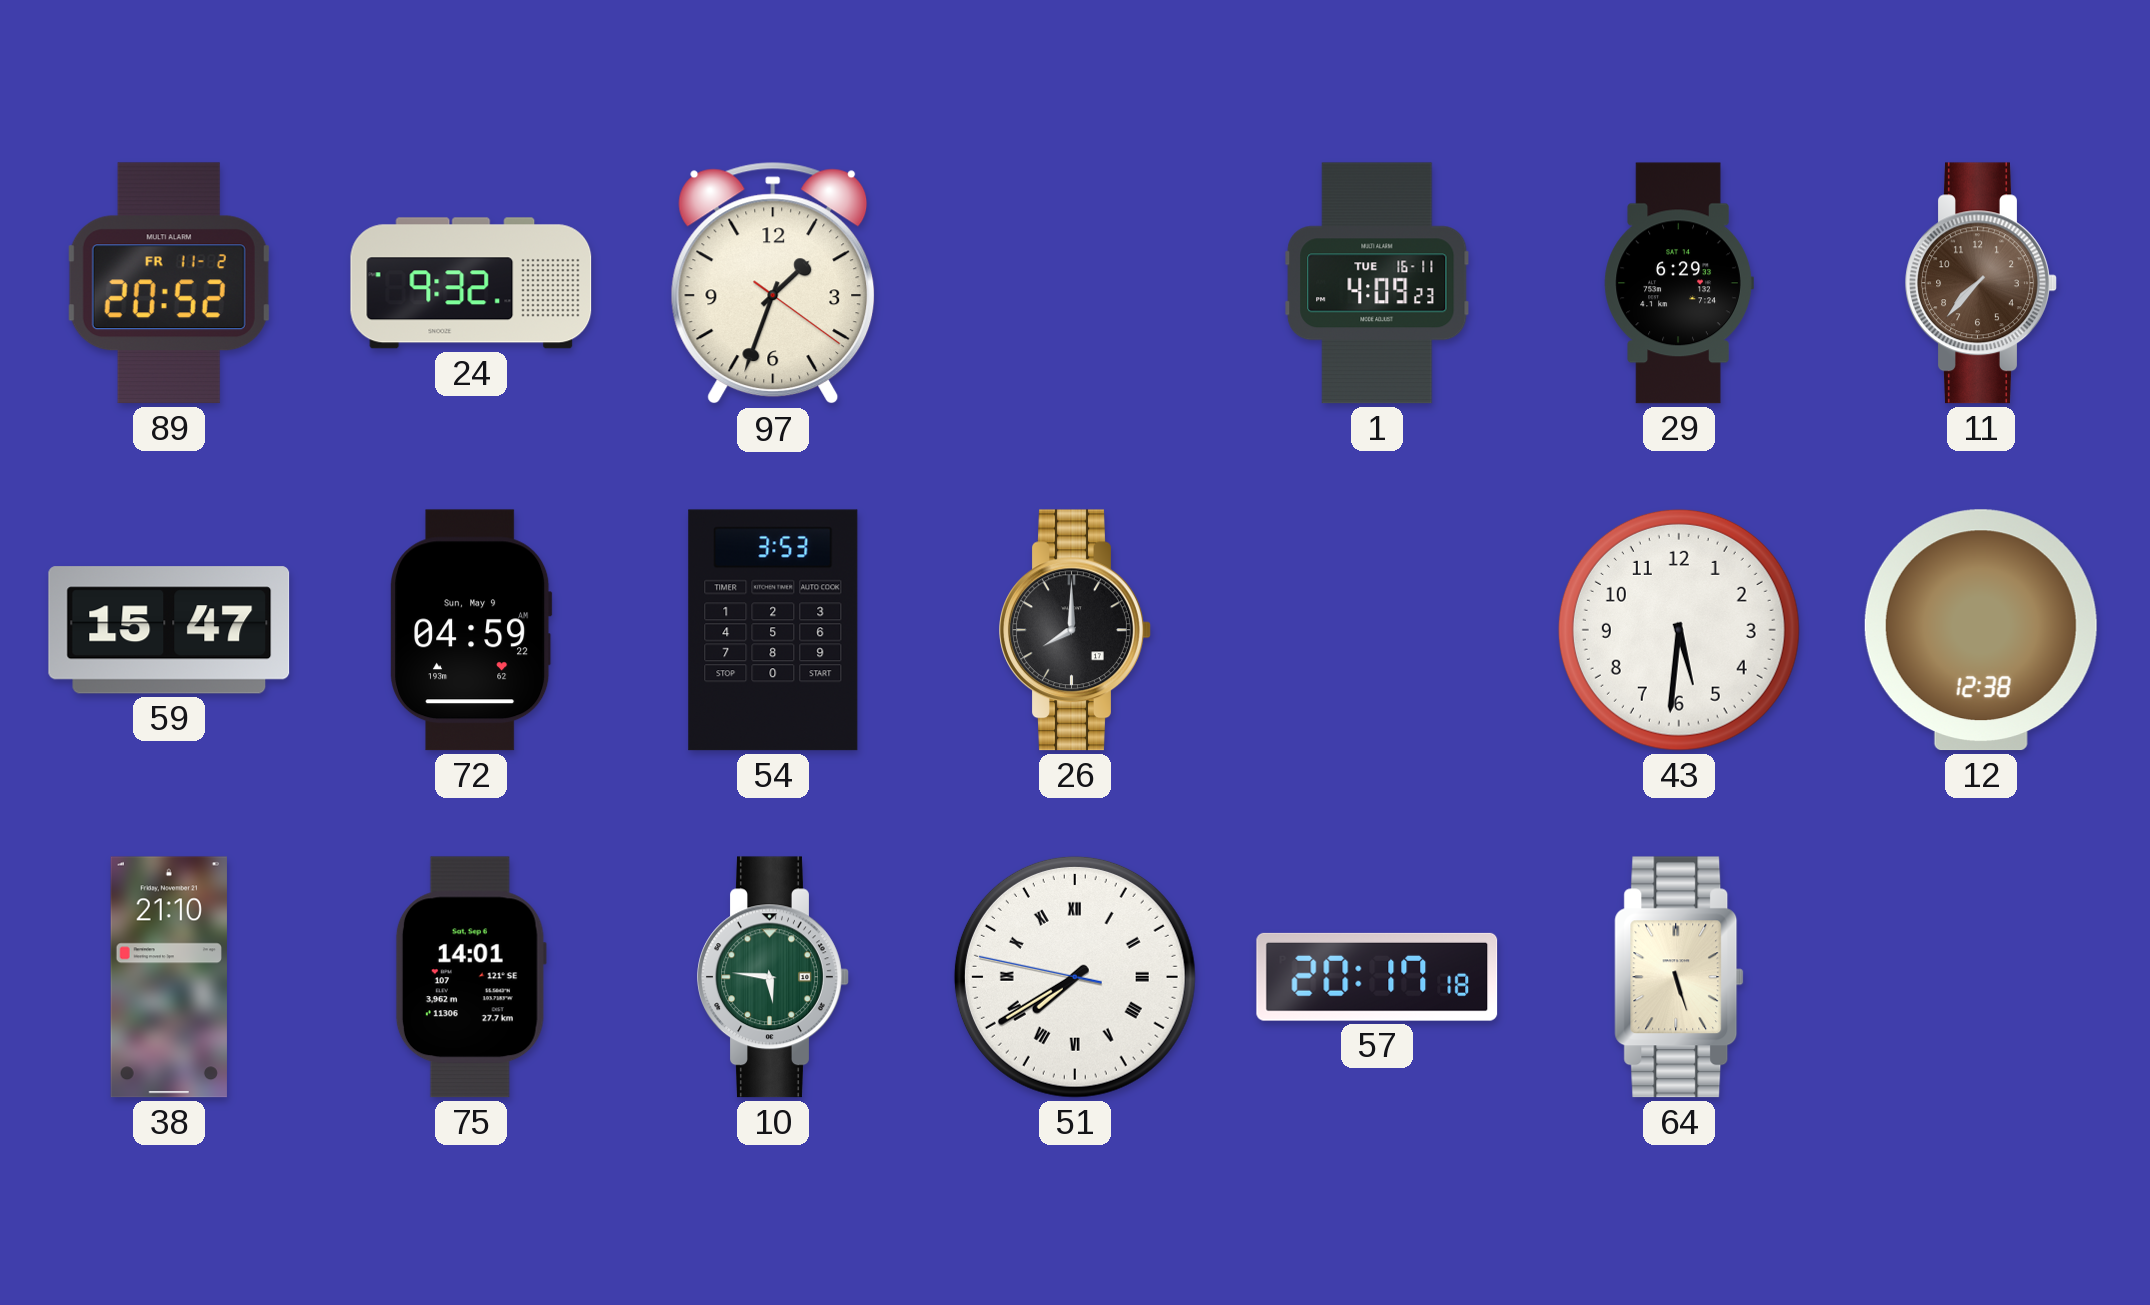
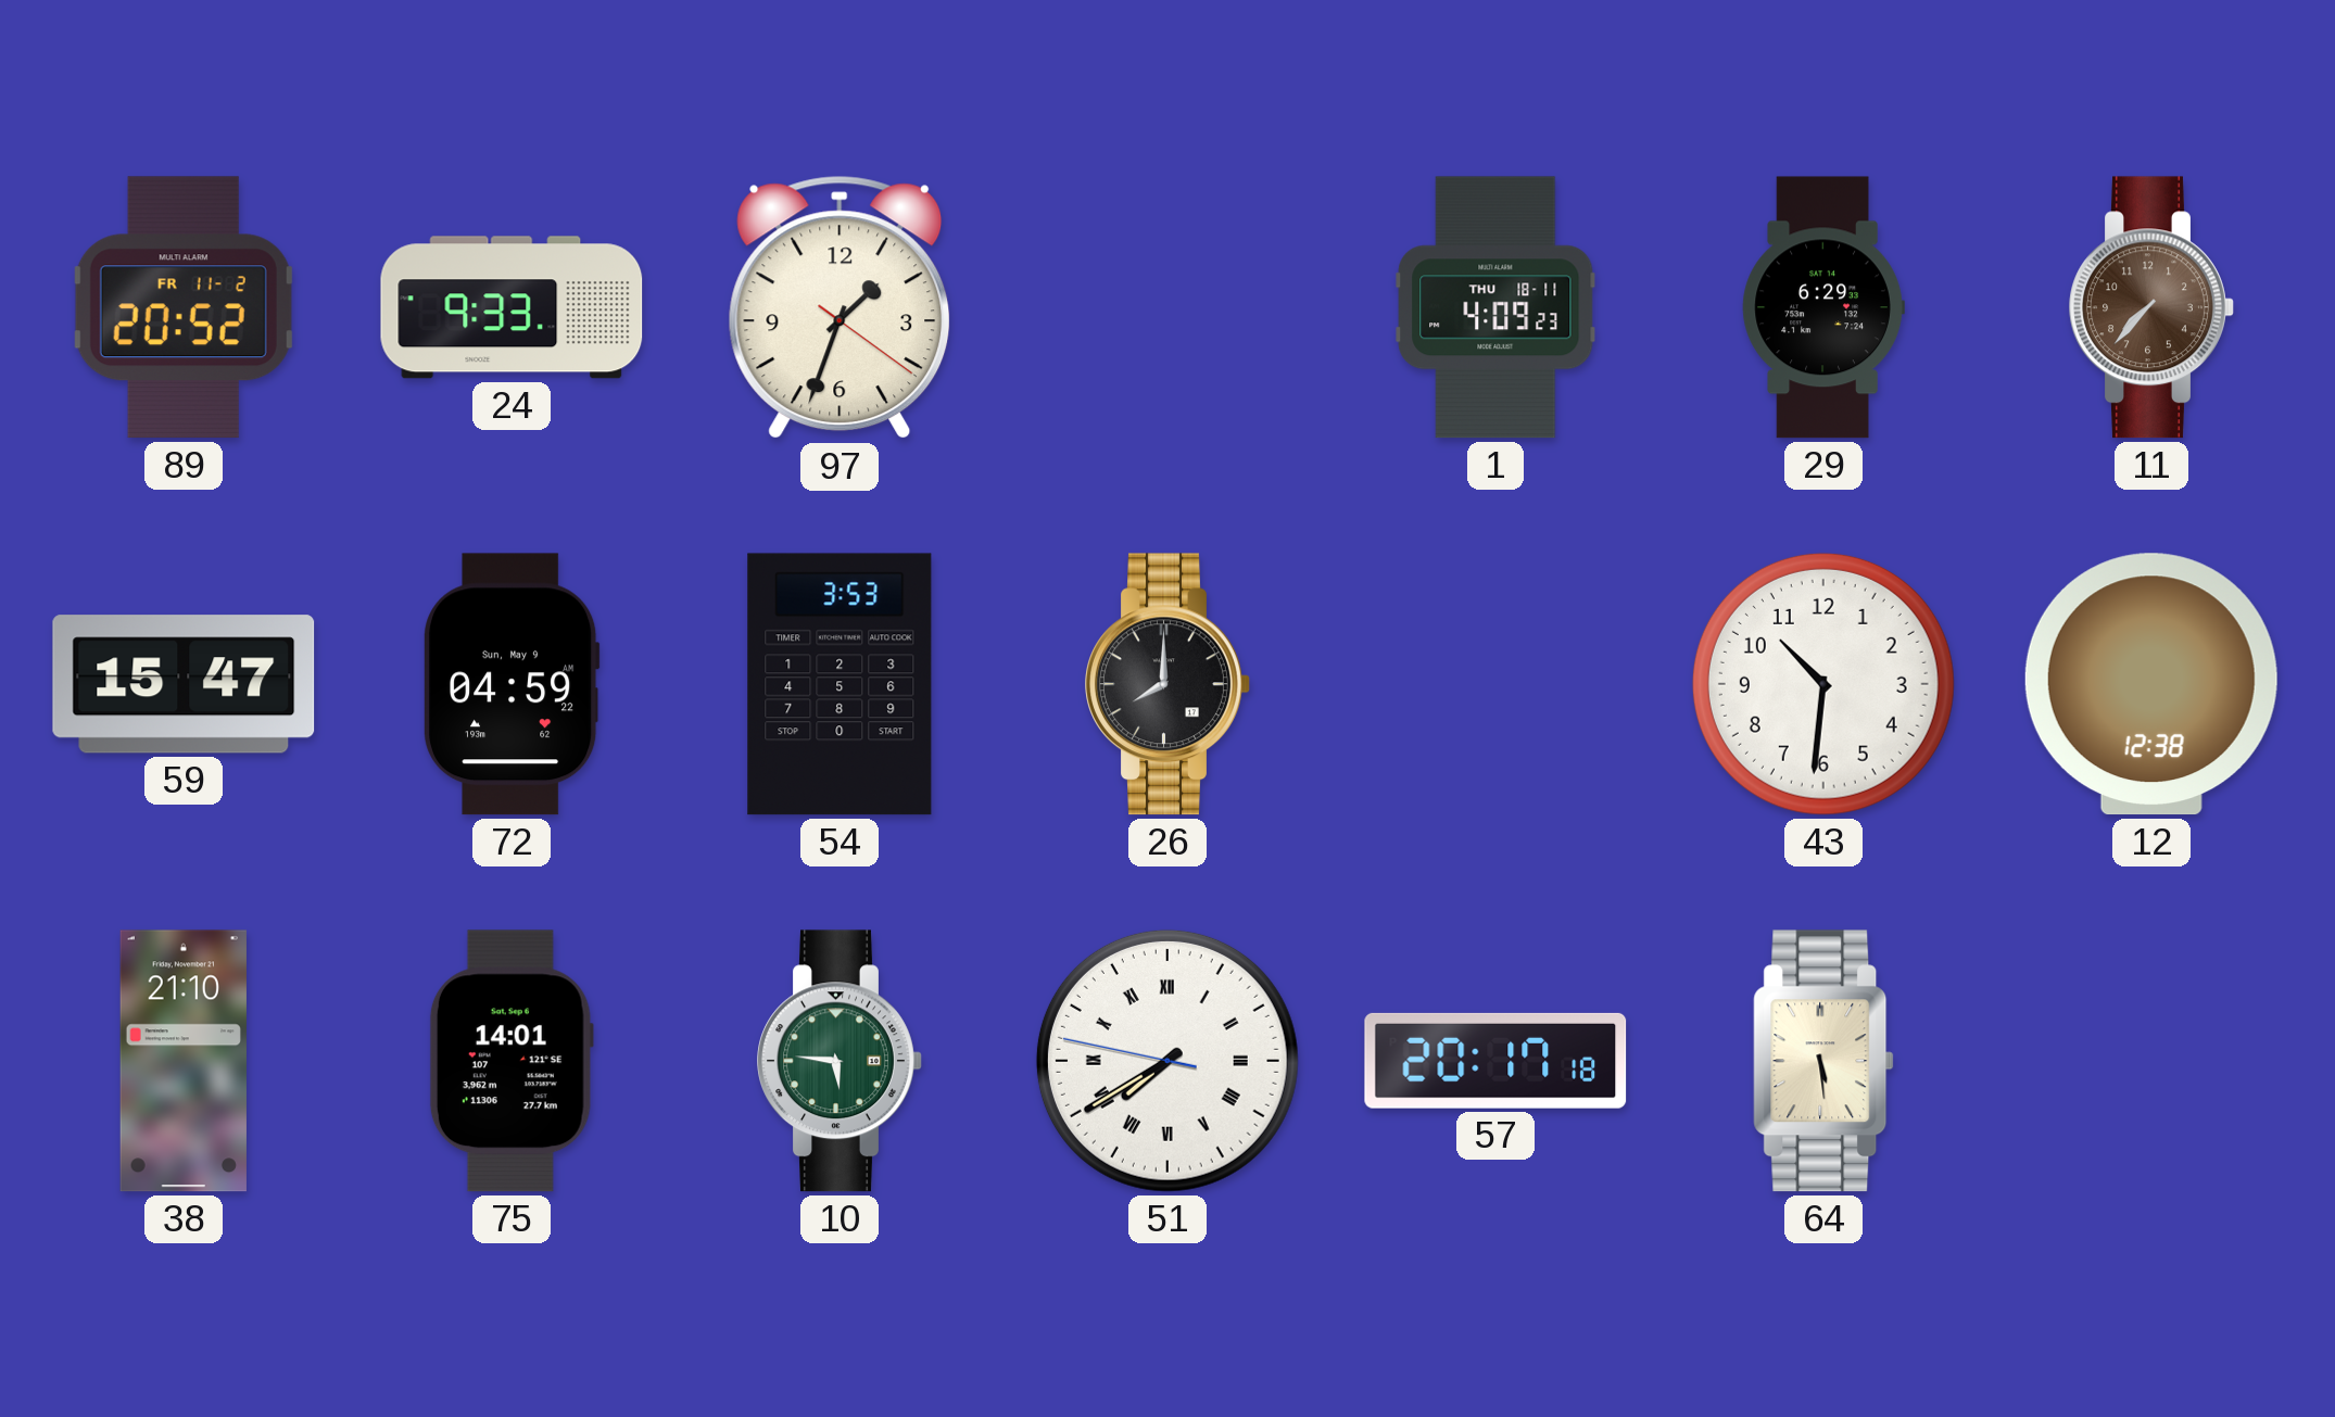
24: 9:32 -> 9:33 (512, 307)
1 date: TUE 16-11 -> THU 18-11 (1495, 307)
43: 5:31 -> 10:31 (1823, 684)
64: 5:27 -> 5:29 (1823, 1061)
